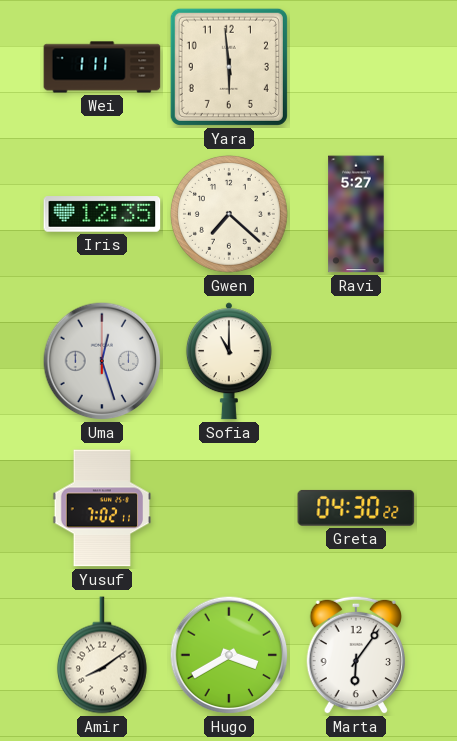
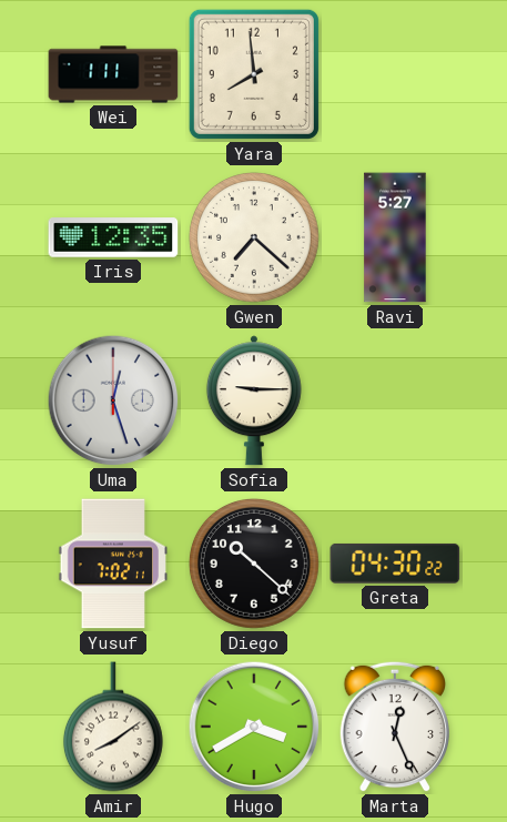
Yara: 5:59 -> 7:59 (254, 74)
Sofia: 11:00 -> 9:15 (254, 400)
Diego: none -> 10:22 (254, 564)
Marta: 6:06 -> 12:26 (394, 727)
